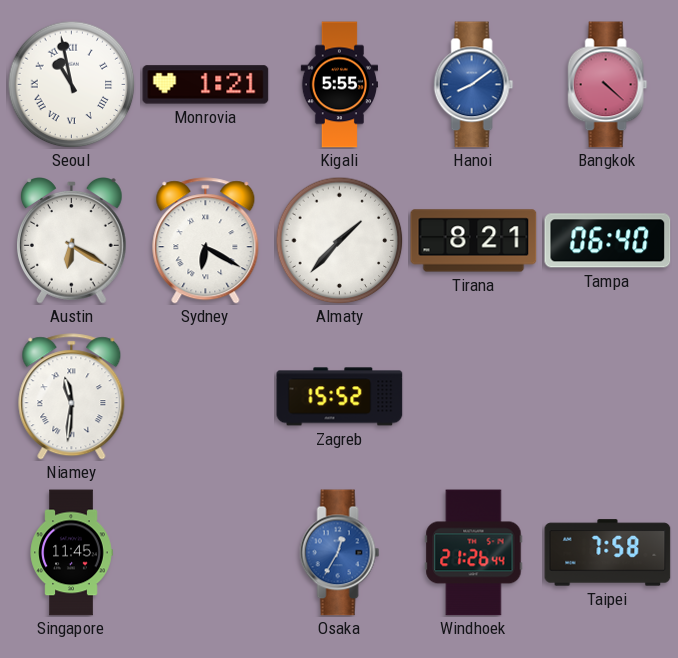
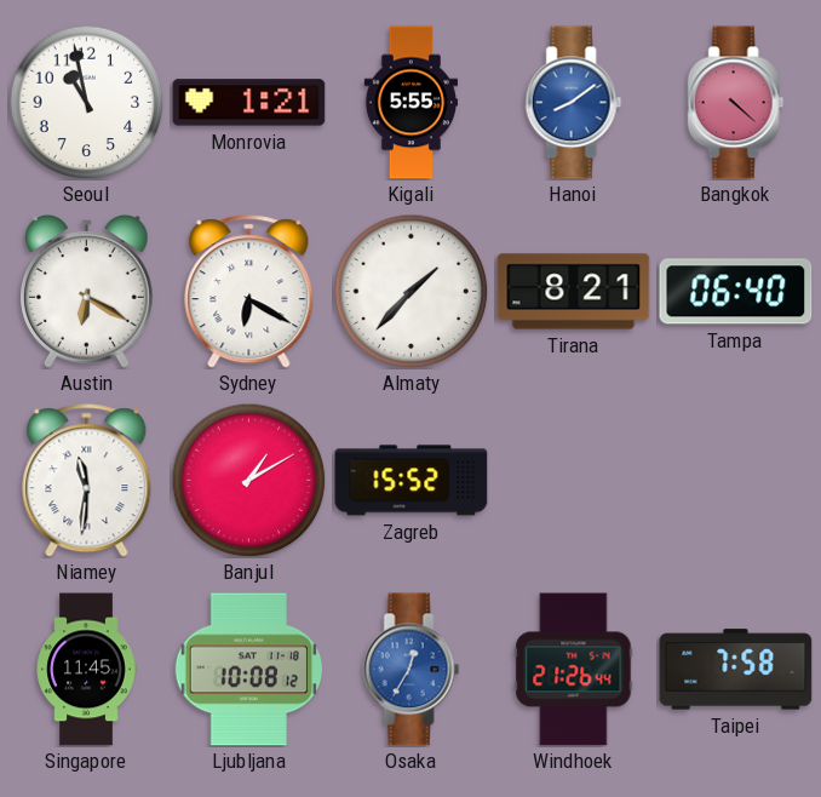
Seoul numerals: Roman -> Arabic (86, 102)
Banjul: none -> 1:10 (248, 480)
Ljubljana: none -> 10:08 (249, 670)
